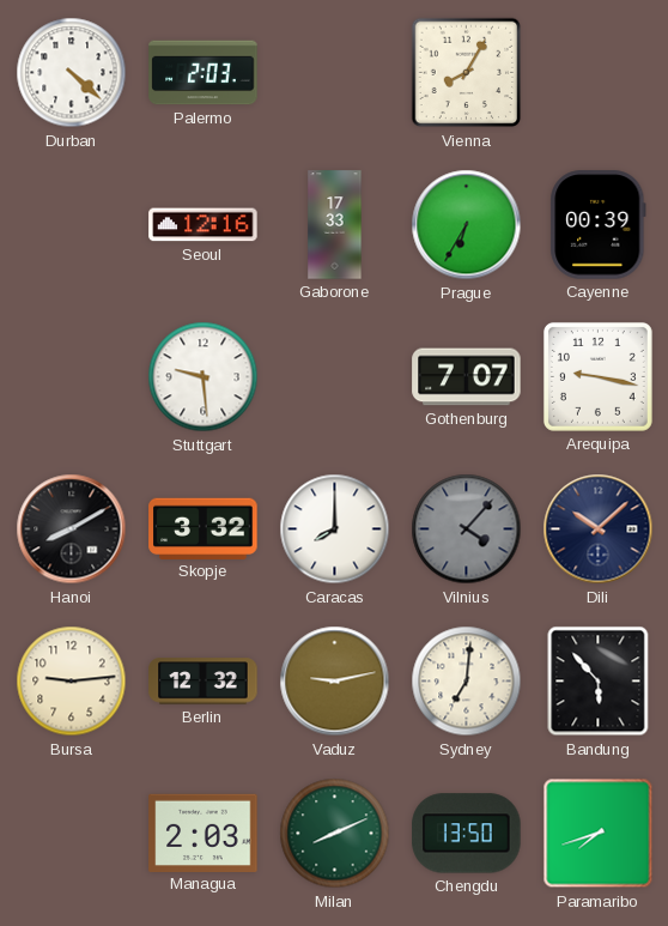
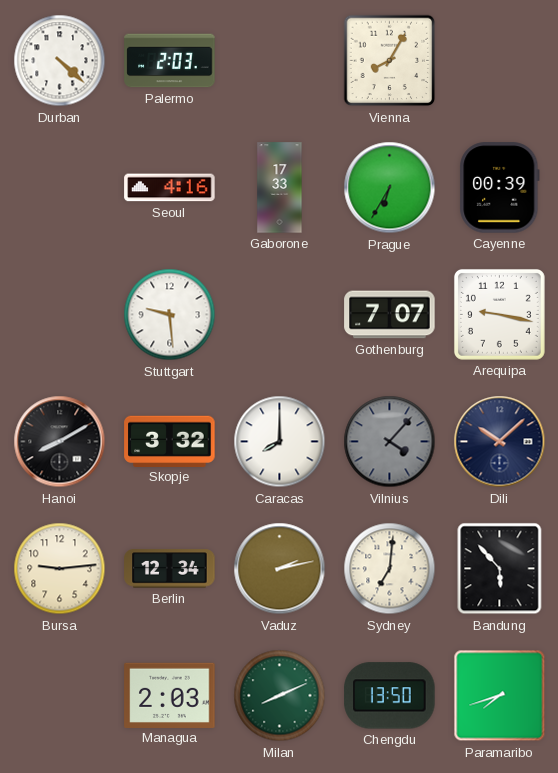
Seoul: 12:16 -> 4:16 (170, 188)
Berlin: 12:32 -> 12:34 (170, 569)
Vaduz: 9:13 -> 2:13 (280, 569)
